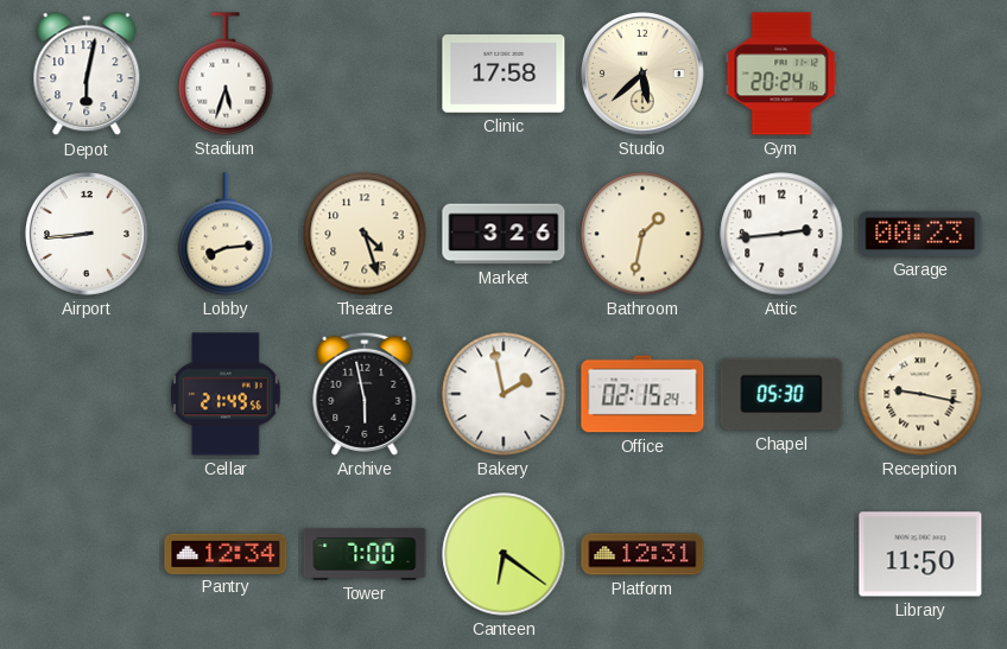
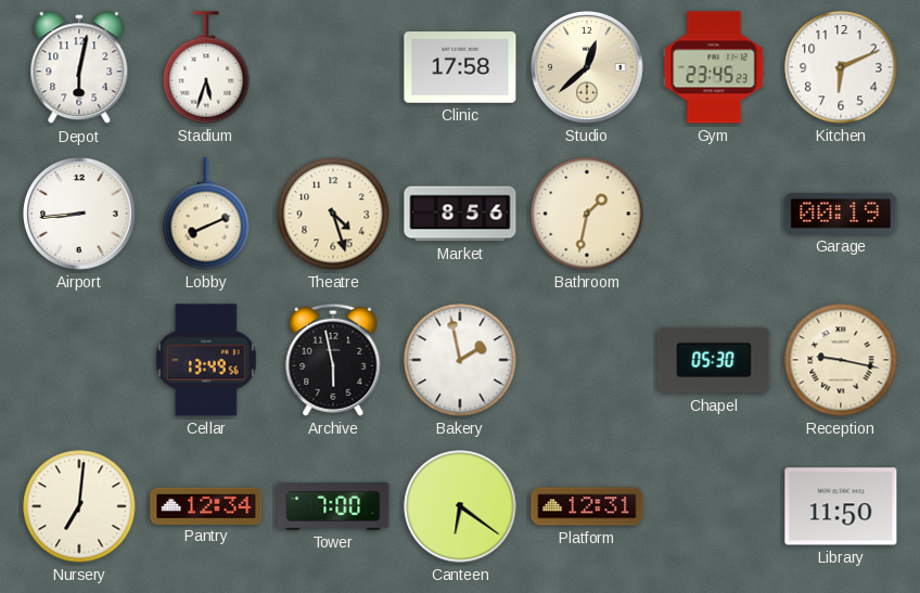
Studio: 5:38 -> 12:38 (588, 68)
Gym: 20:24 -> 23:45 (714, 67)
Kitchen: none -> 6:11 (841, 67)
Lobby: 8:14 -> 8:11 (206, 214)
Market: 3:26 -> 8:56 (460, 214)
Attic: 2:44 -> none (781, 234)
Garage: 00:23 -> 00:19 (841, 214)
Cellar: 21:49 -> 13:49 (206, 360)
Office: 02:15 -> none (642, 394)
Nursery: none -> 7:01 (79, 506)
